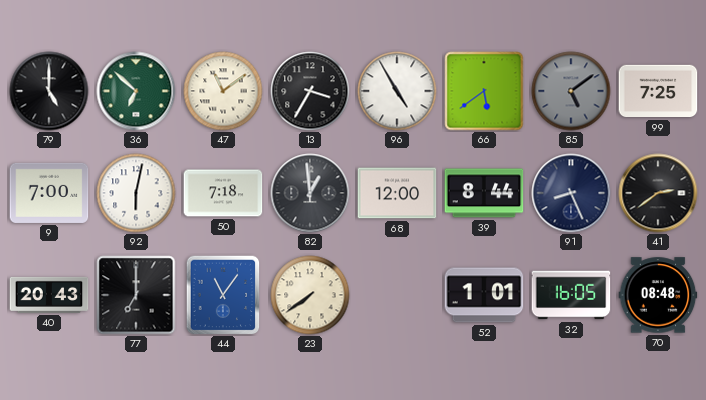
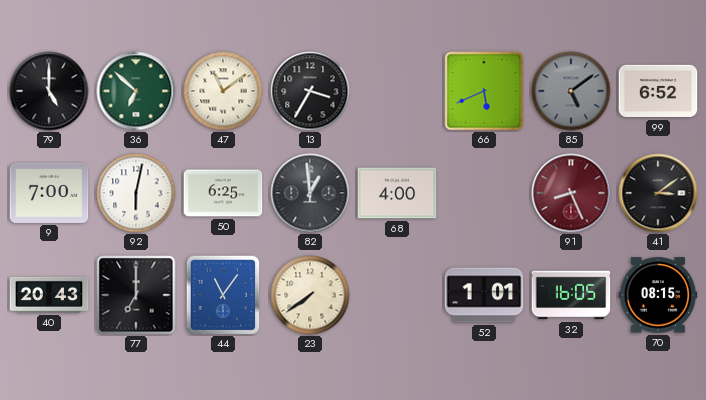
96: 4:55 -> none (397, 91)
66: 5:39 -> 5:41 (484, 91)
99: 7:25 -> 6:52 (658, 91)
50: 7:18 -> 6:25 (223, 193)
68: 12:00 -> 4:00 (397, 193)
39: 8:44 -> none (484, 193)
91 dial: navy -> burgundy (571, 193)
41: 2:39 -> 3:09 (658, 193)
70: 08:48 -> 08:15 (658, 295)
